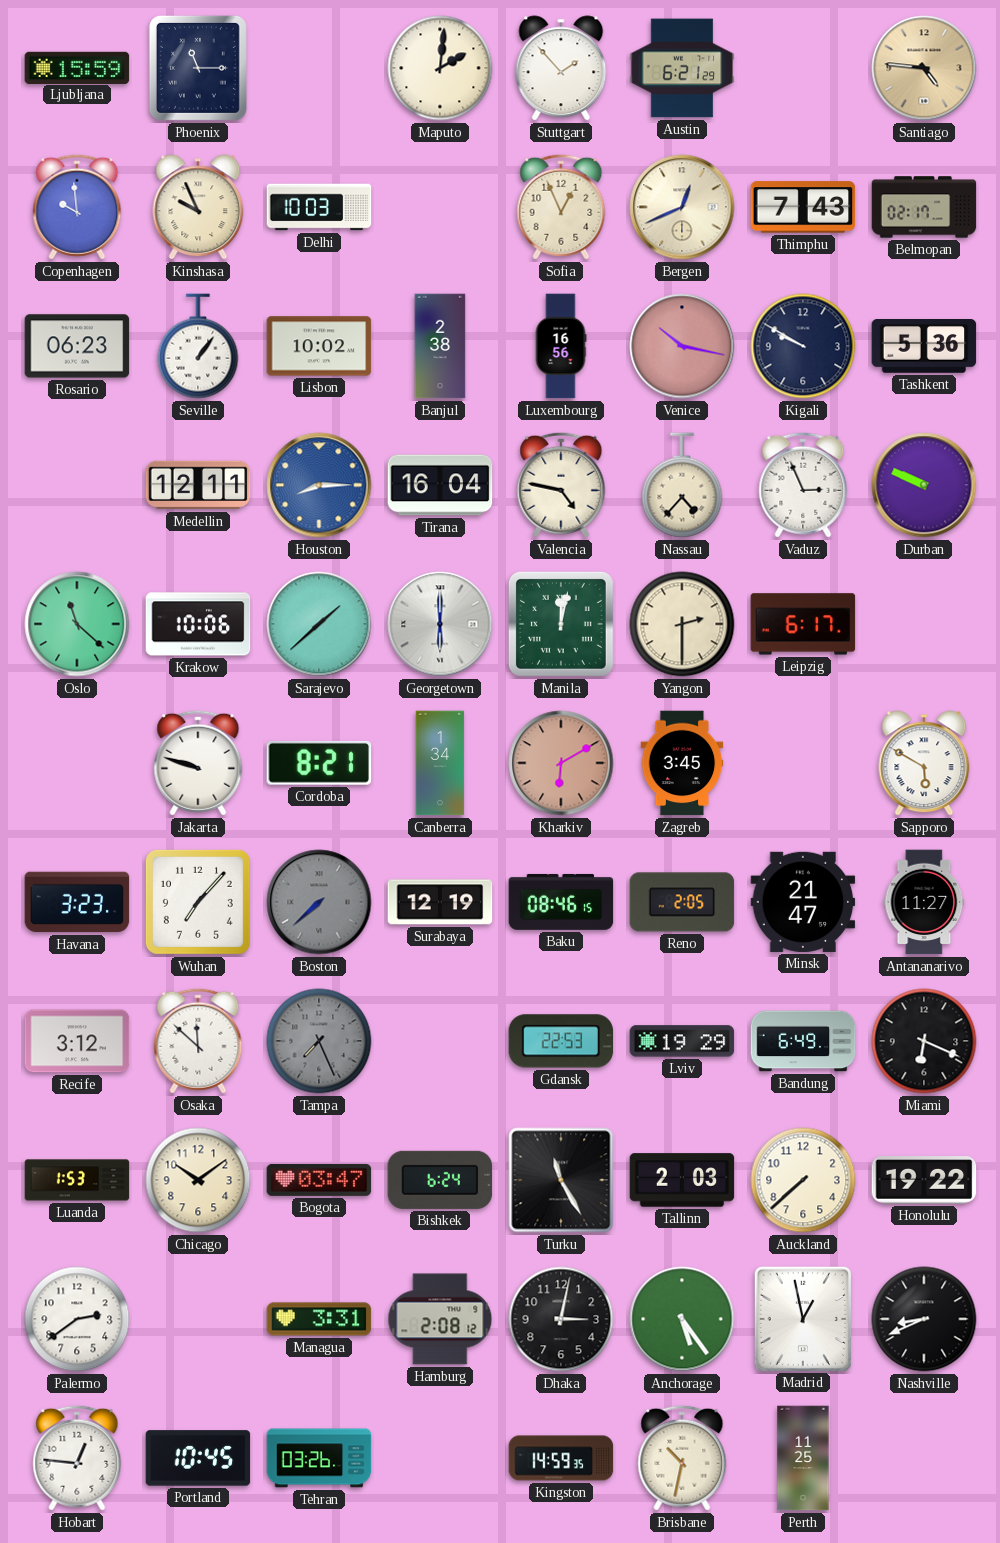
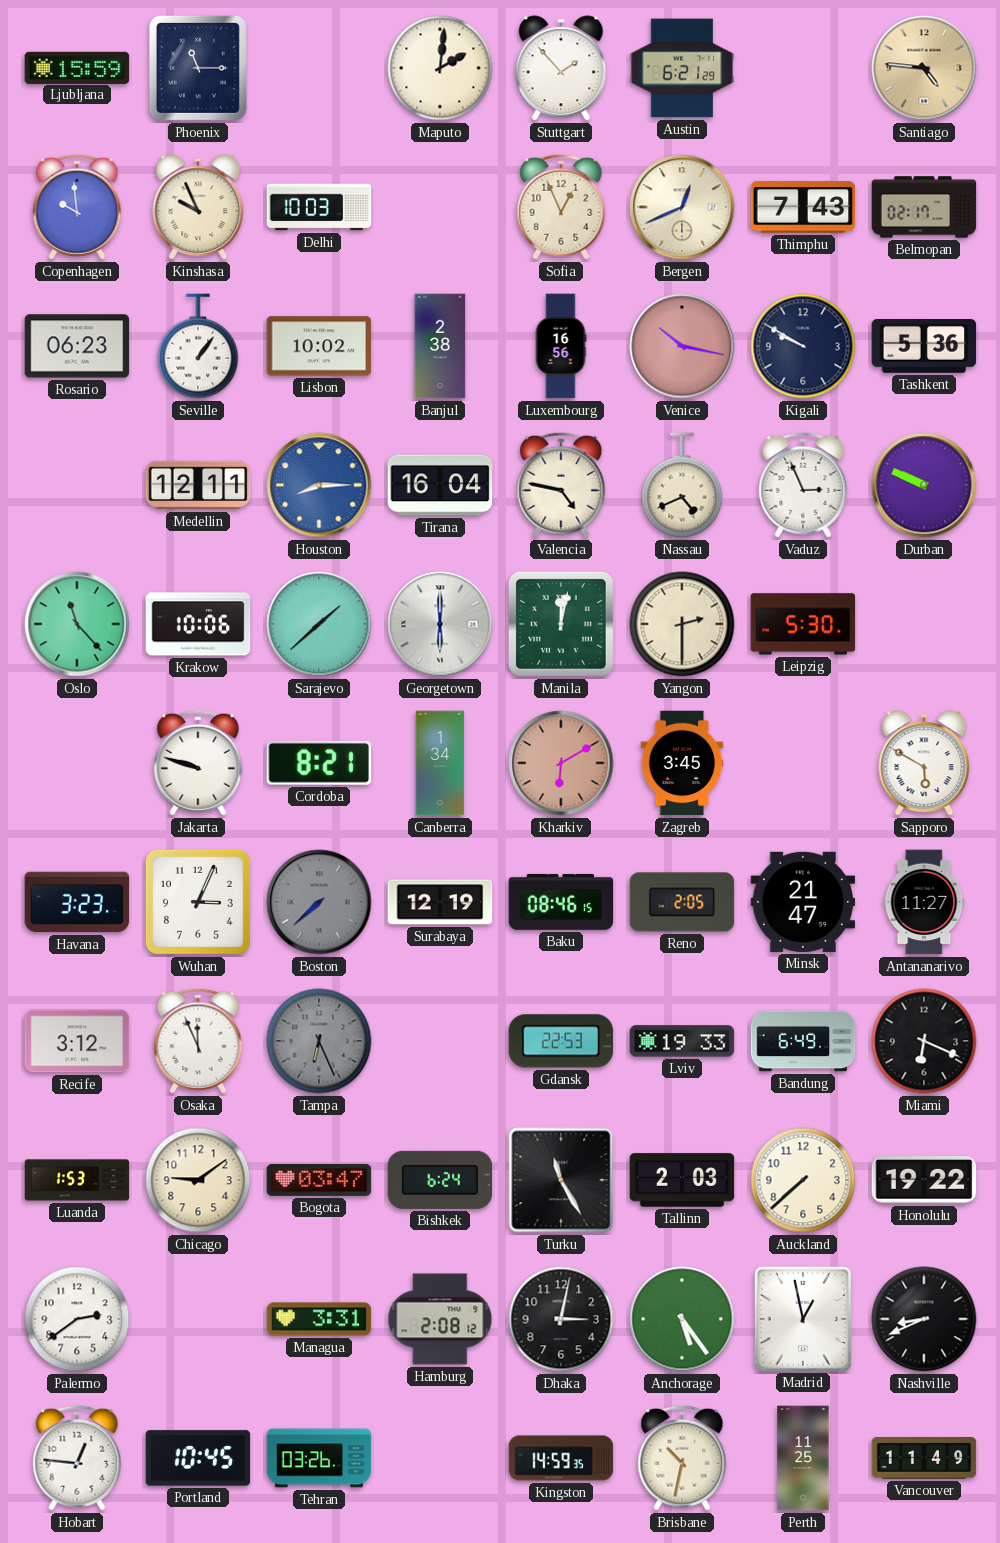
Nassau: 4:37 -> 4:41 (682, 485)
Oslo: 11:22 -> 11:23 (77, 624)
Leipzig: 6:17 -> 5:30 (803, 624)
Wuhan: 7:07 -> 3:04 (198, 902)
Osaka: 11:52 -> 11:56 (198, 1041)
Tampa: 7:26 -> 6:26 (319, 1041)
Lviv: 19:29 -> 19:33 (682, 1041)
Chicago: 10:09 -> 9:09 (198, 1180)
Vancouver: none -> 11:49 (924, 1459)
